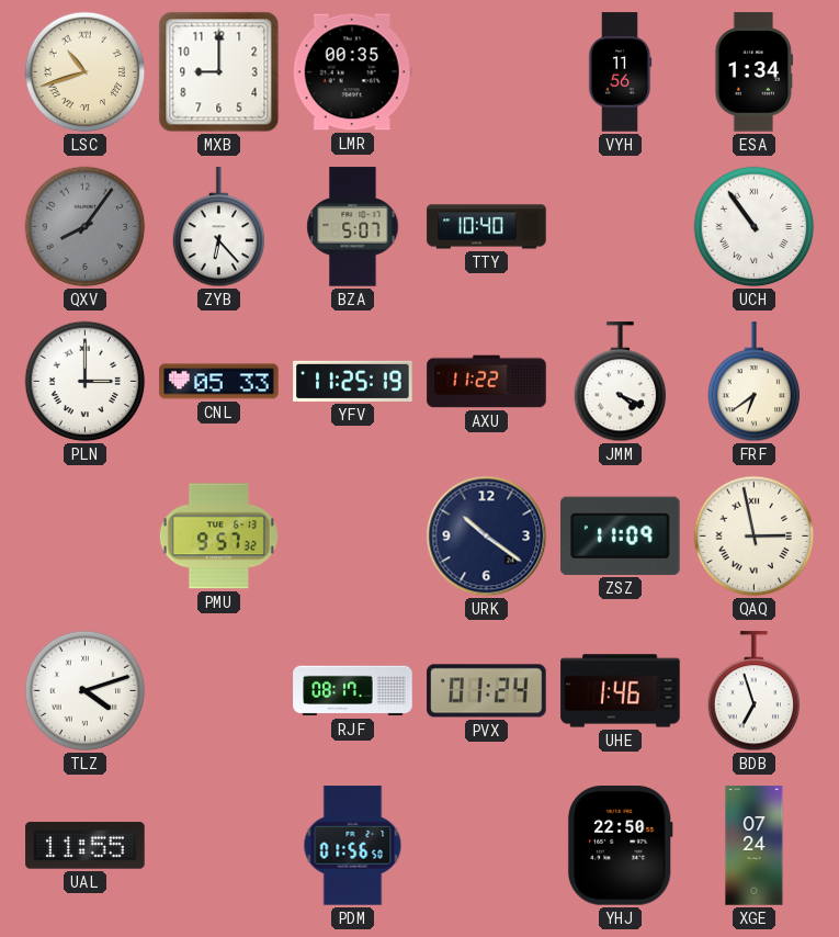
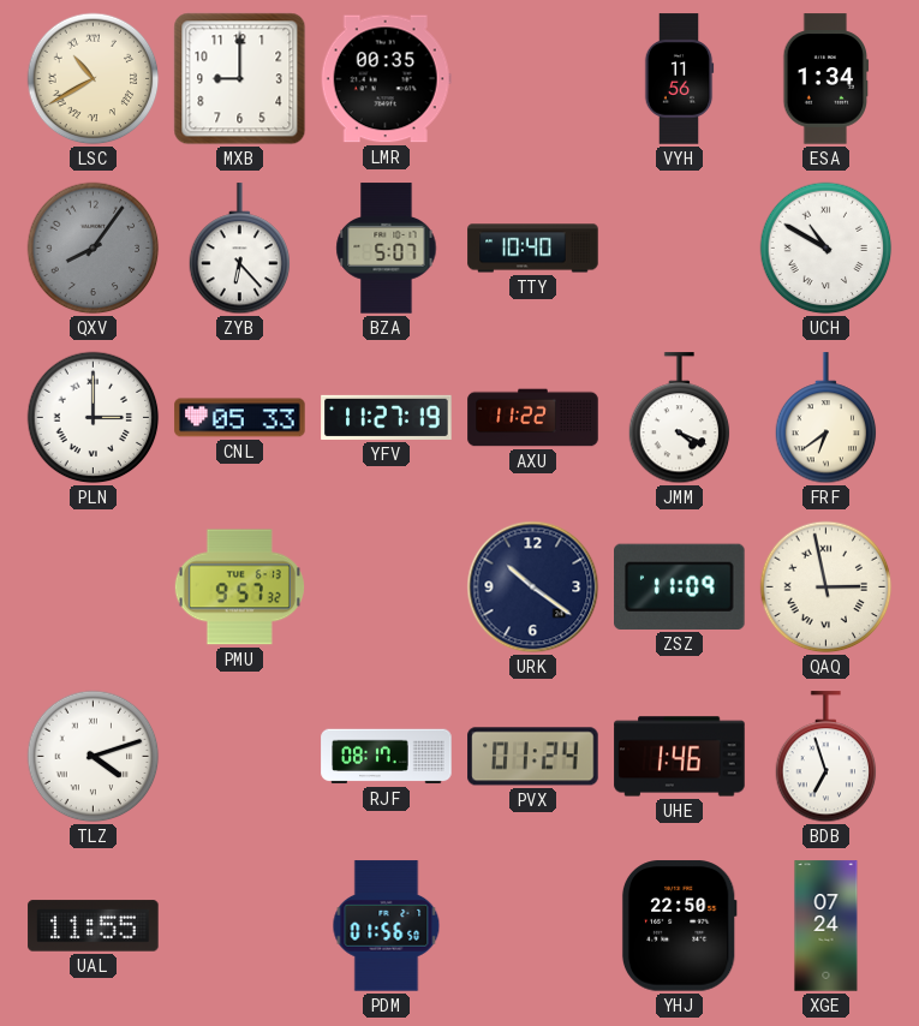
LSC: 10:42 -> 10:40 (94, 79)
UCH: 10:54 -> 10:50 (826, 249)
YFV: 11:25 -> 11:27 (387, 417)
